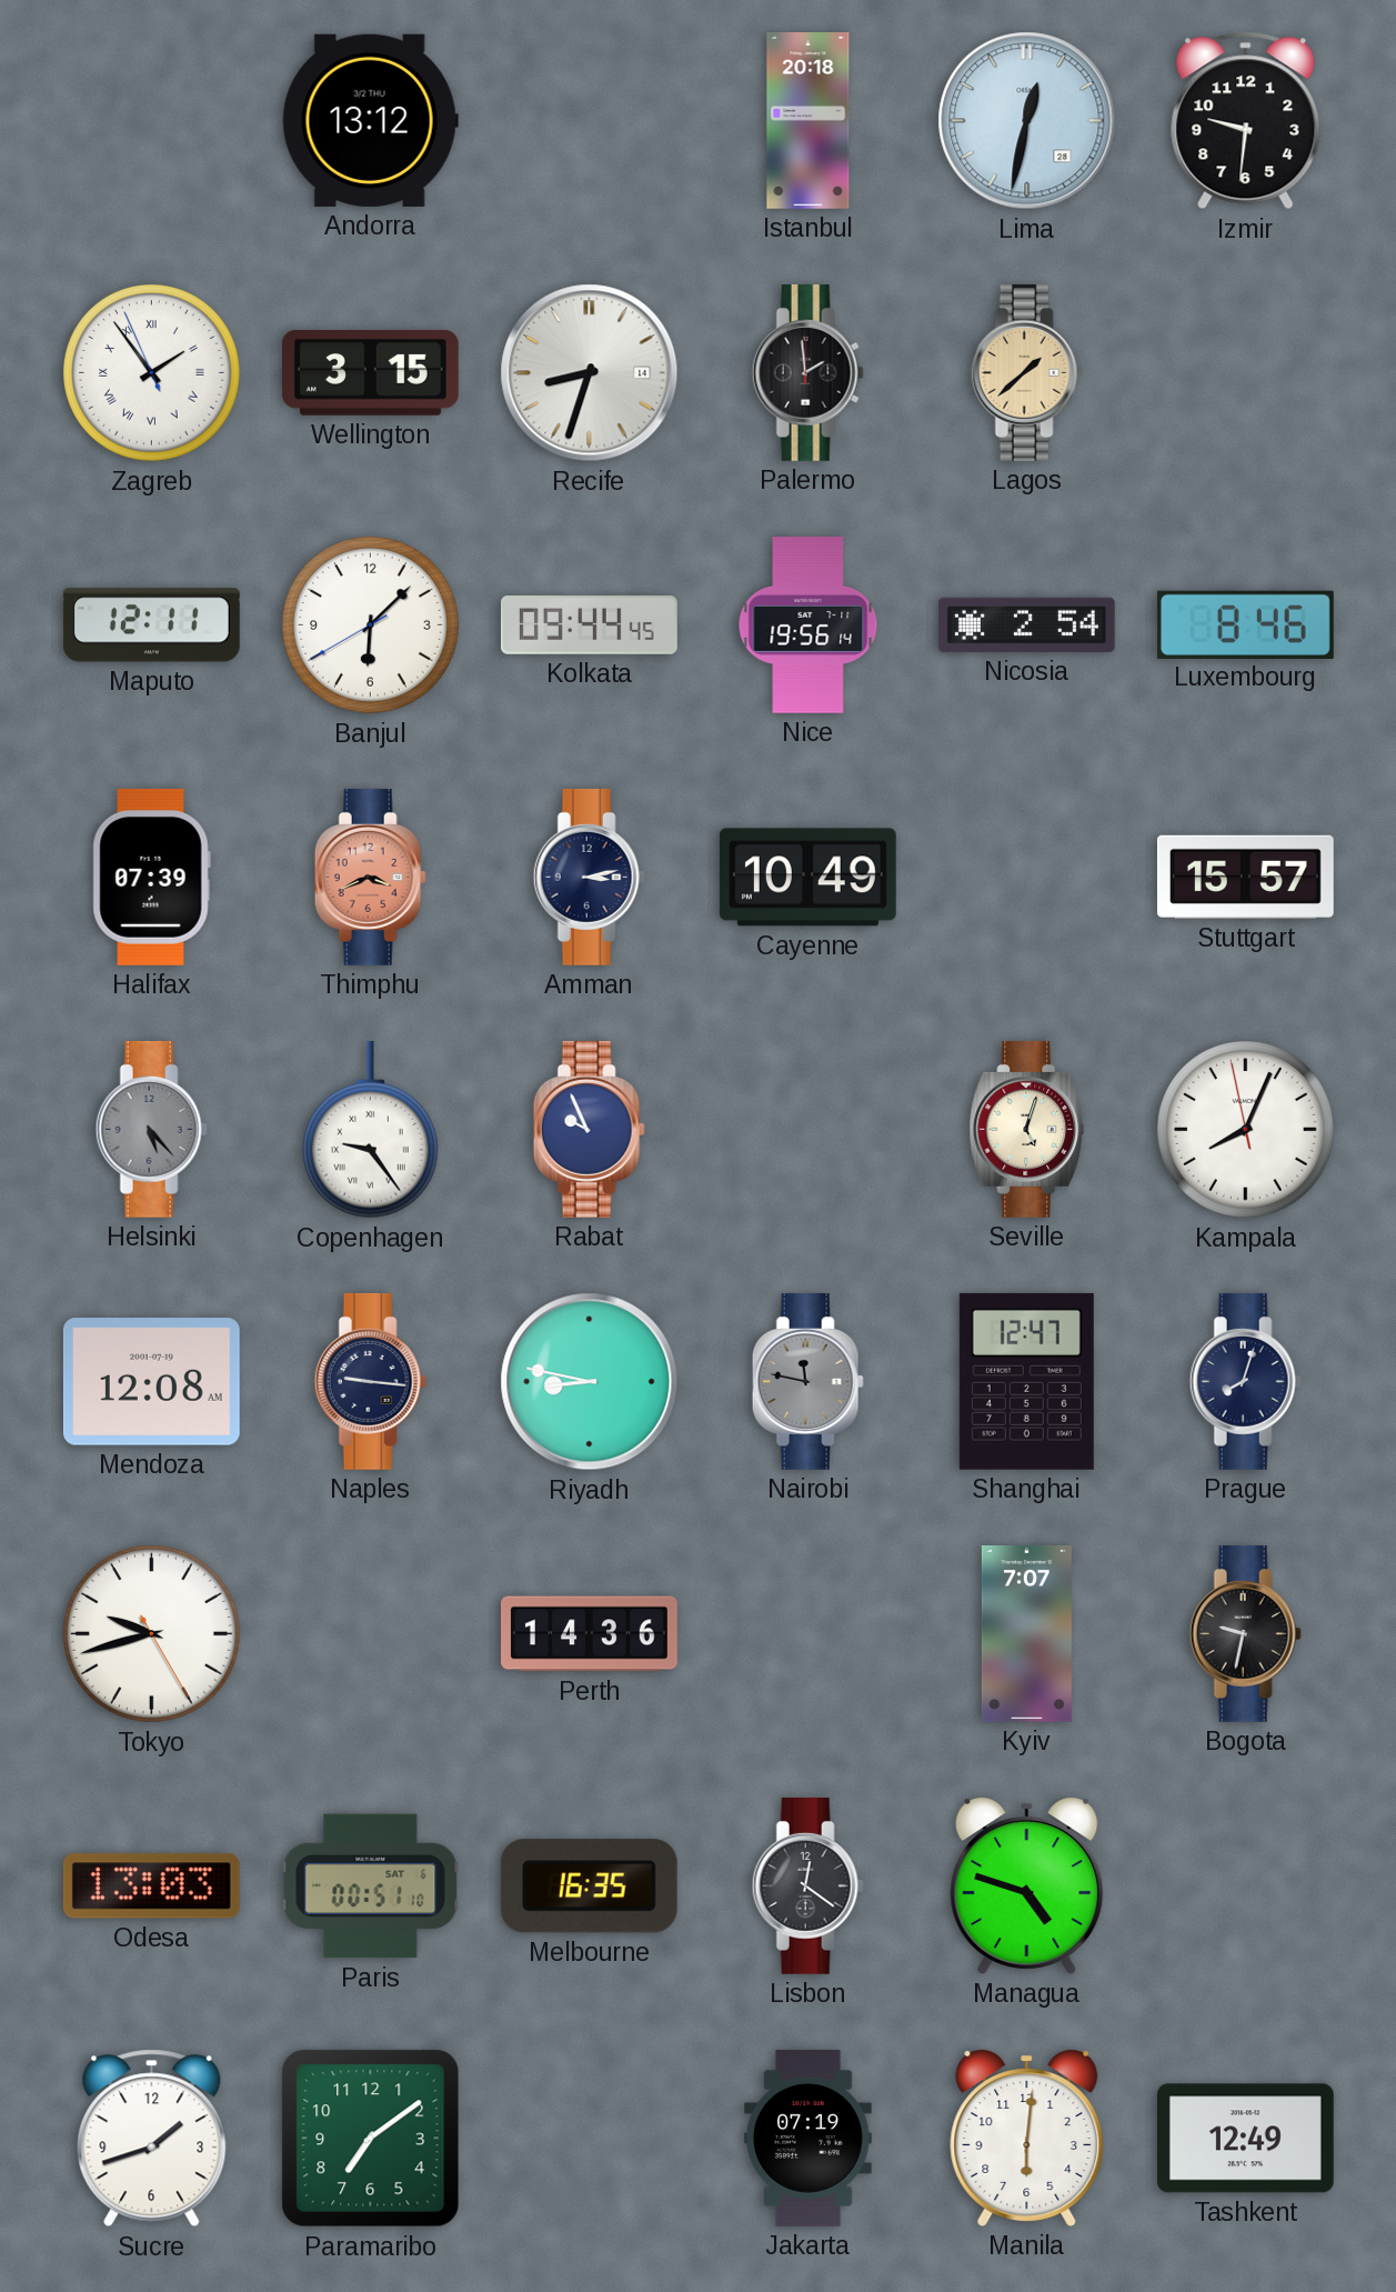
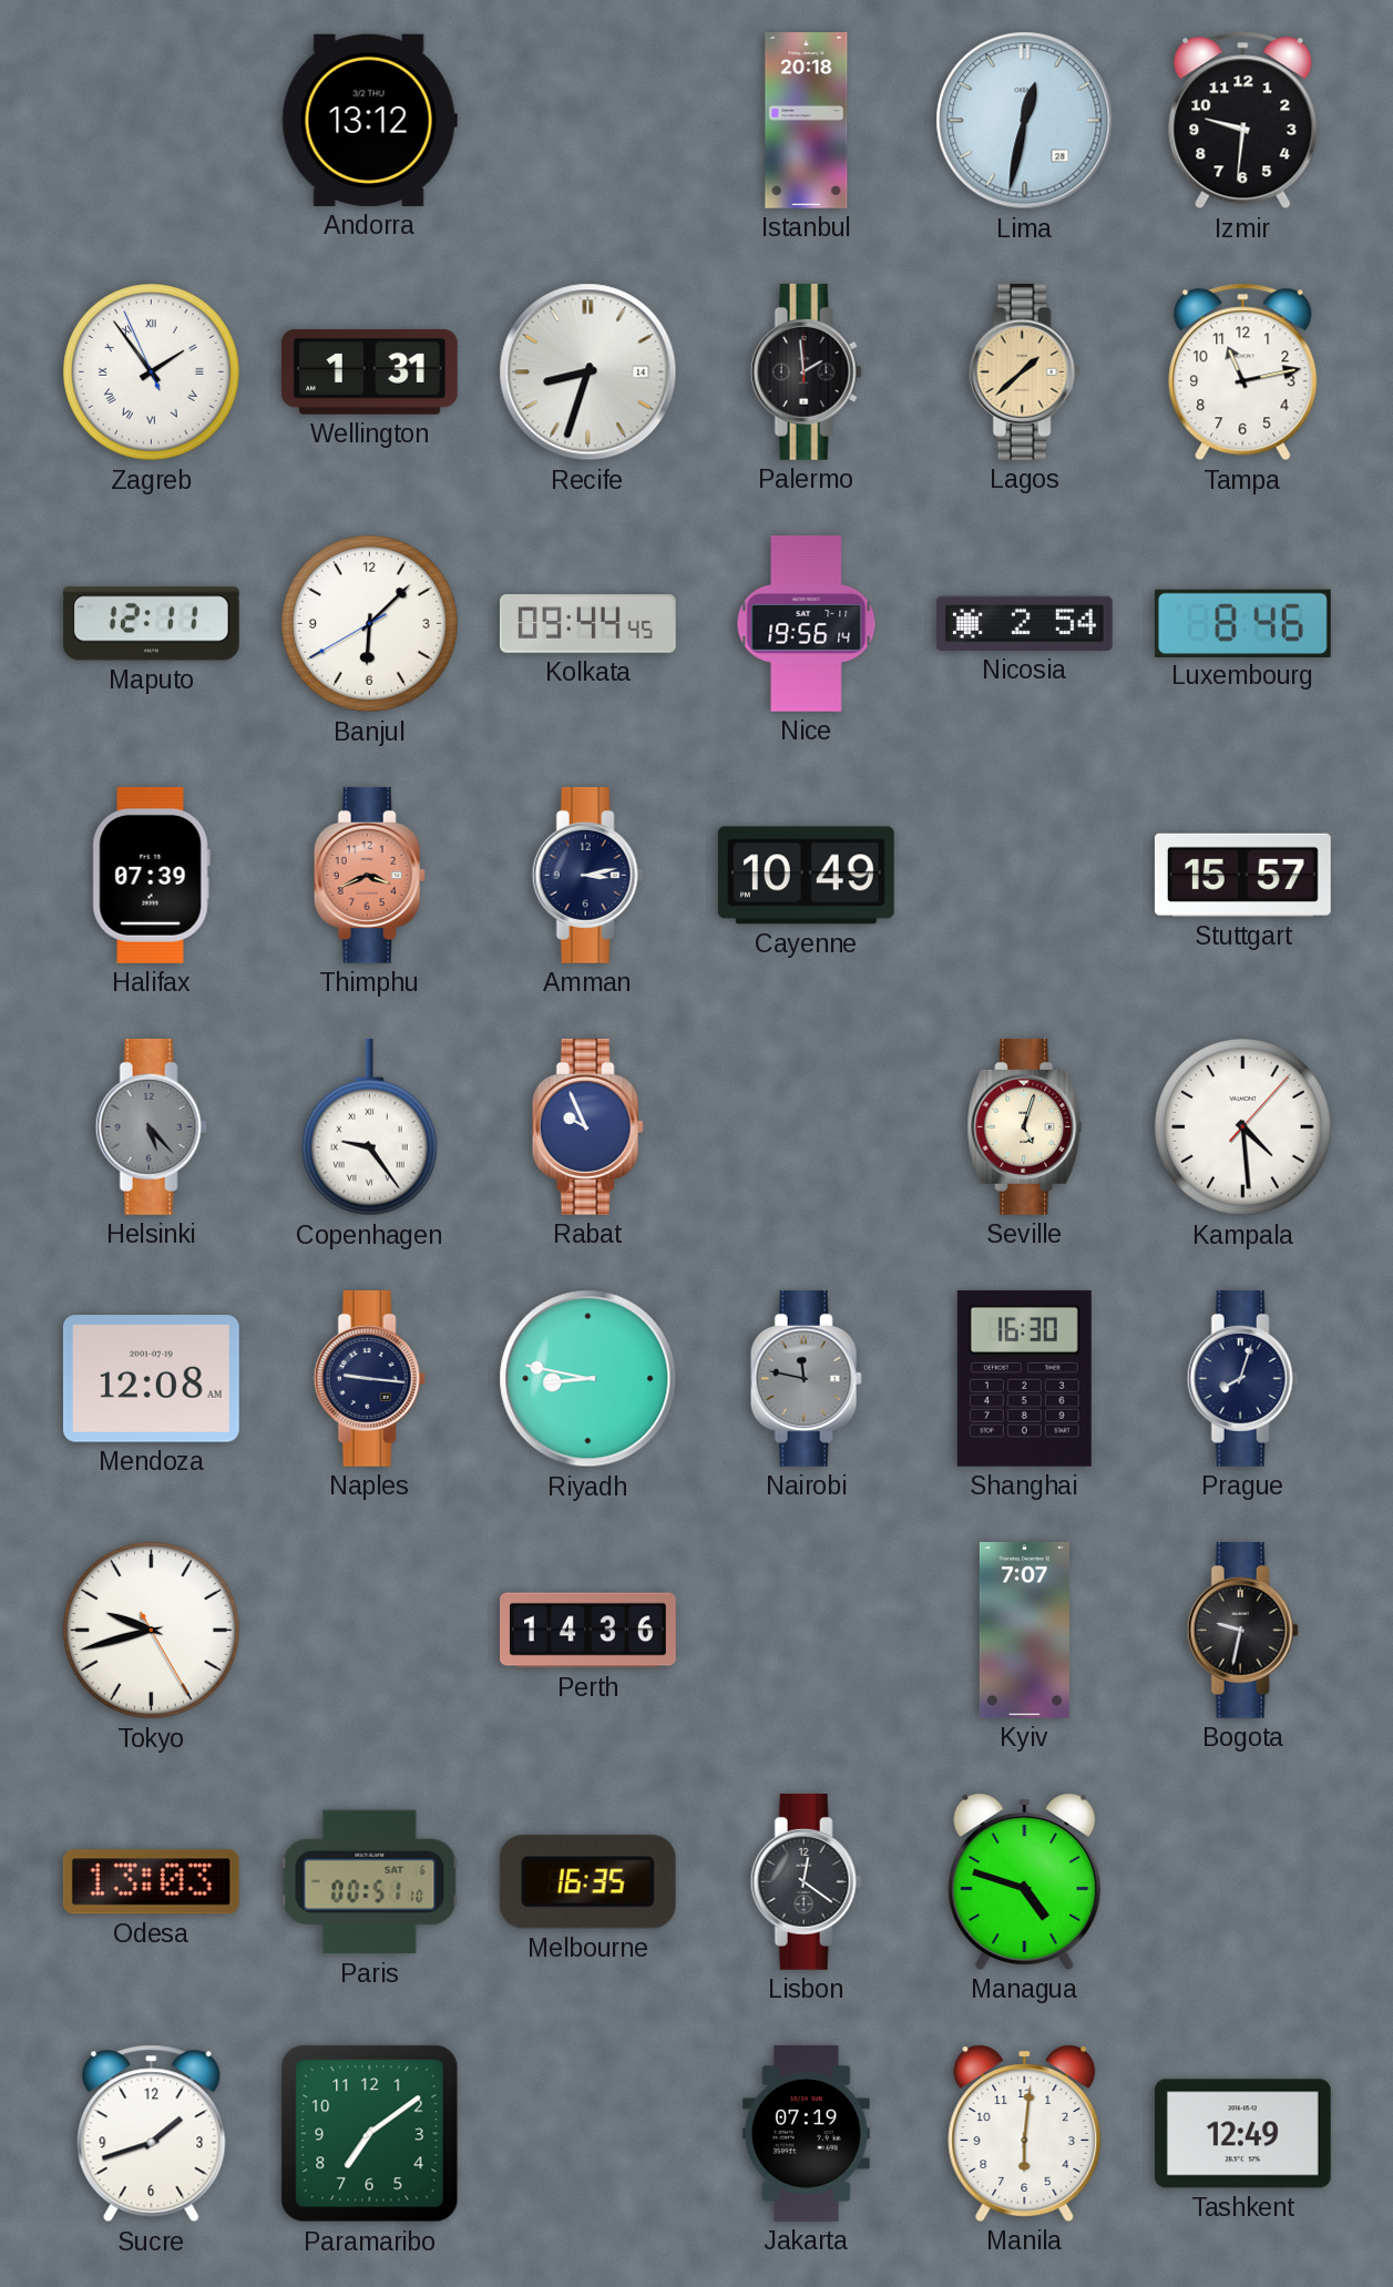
Wellington: 3:15 -> 1:31 (369, 372)
Tampa: none -> 11:13 (1243, 372)
Kampala: 8:03 -> 4:29 (1243, 1127)
Shanghai: 12:47 -> 16:30 (1024, 1378)
